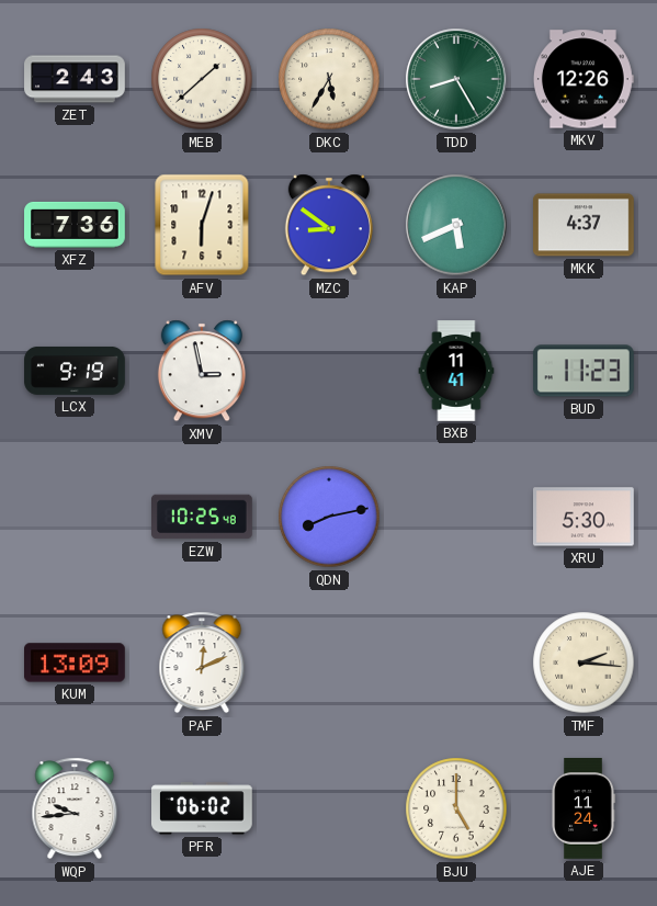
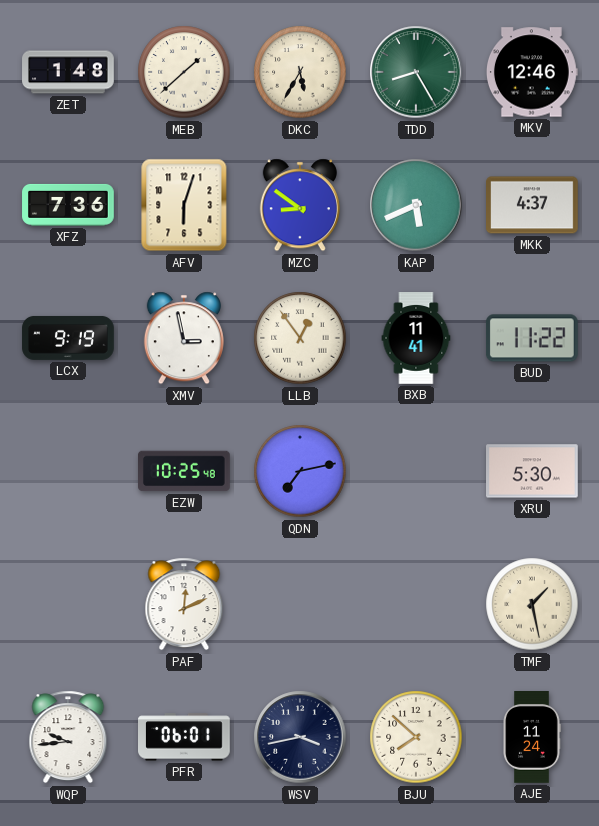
ZET: 2:43 -> 1:48 (68, 72)
MKV: 12:26 -> 12:46 (532, 72)
LLB: none -> 12:54 (300, 338)
BUD: 11:23 -> 11:22 (533, 338)
QDN: 8:13 -> 7:13 (300, 471)
KUM: 13:09 -> none (76, 662)
TMF: 2:16 -> 1:28 (532, 604)
PFR: 06:02 -> 06:01 (185, 737)
WSV: none -> 3:43 (300, 737)
BJU: 5:00 -> 7:52 (416, 737)
